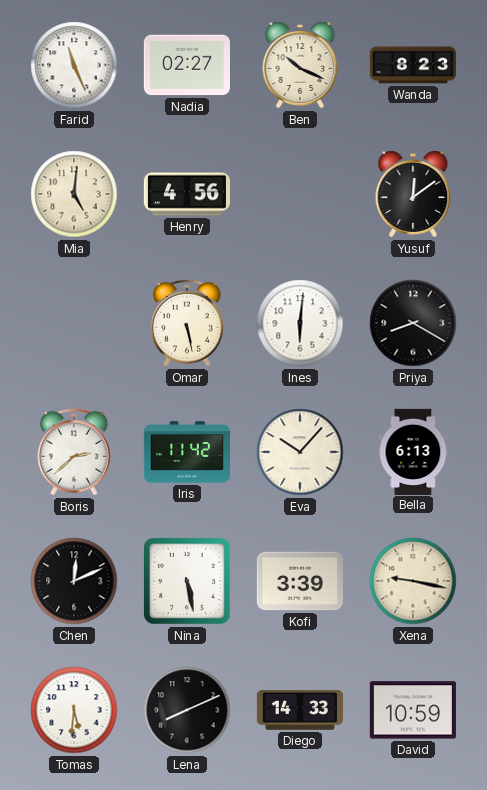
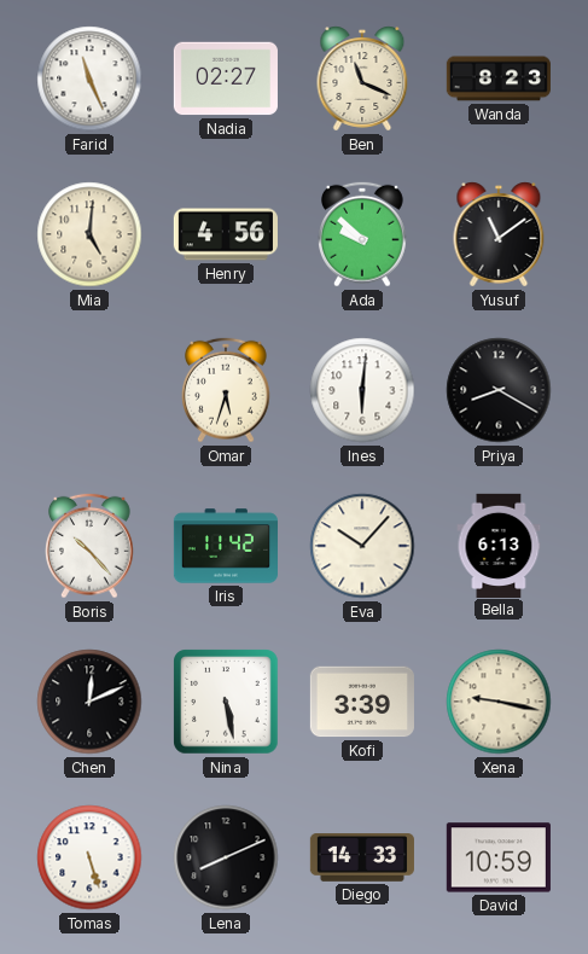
Ben: 10:19 -> 11:19 (362, 78)
Ada: none -> 9:52 (363, 234)
Yusuf: 12:09 -> 11:09 (499, 234)
Omar: 5:28 -> 5:33 (227, 390)
Boris: 2:38 -> 10:23 (91, 546)
Tomas: 5:31 -> 5:27 (89, 857)
